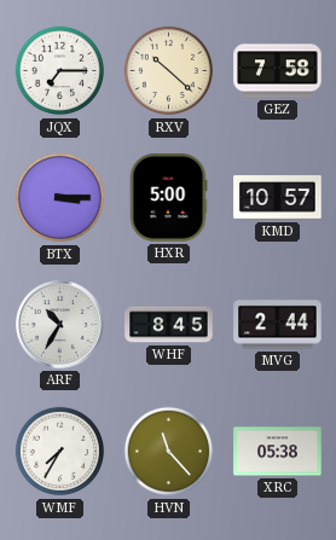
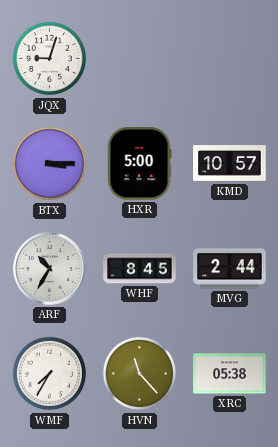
JQX: 7:15 -> 9:03 (50, 59)
RXV: 10:22 -> none (169, 71)
GEZ: 7:58 -> none (278, 71)
